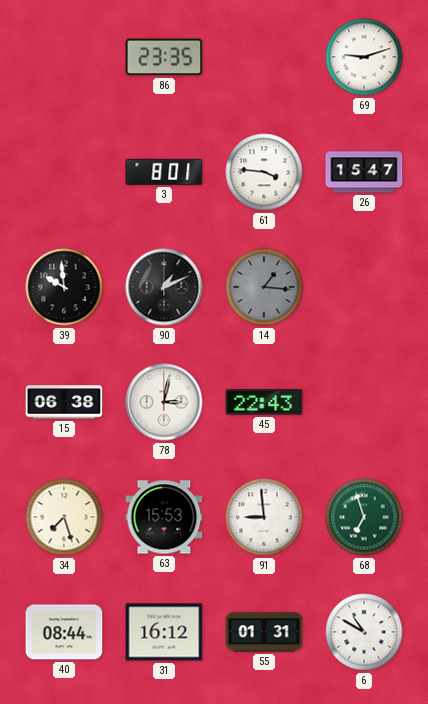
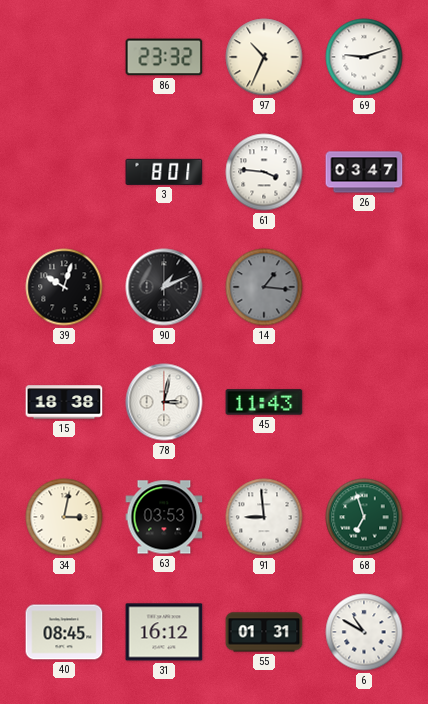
86: 23:35 -> 23:32 (164, 57)
97: none -> 10:34 (264, 57)
26: 15:47 -> 03:47 (364, 172)
39: 9:59 -> 10:03 (64, 287)
15: 06:38 -> 18:38 (64, 402)
45: 22:43 -> 11:43 (264, 402)
34: 7:27 -> 3:02 (64, 517)
63: 15:53 -> 03:53 (164, 517)
40: 08:44 -> 08:45 (64, 632)
